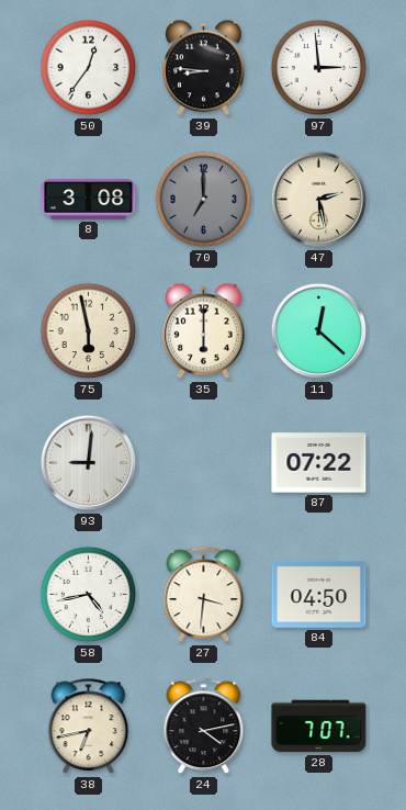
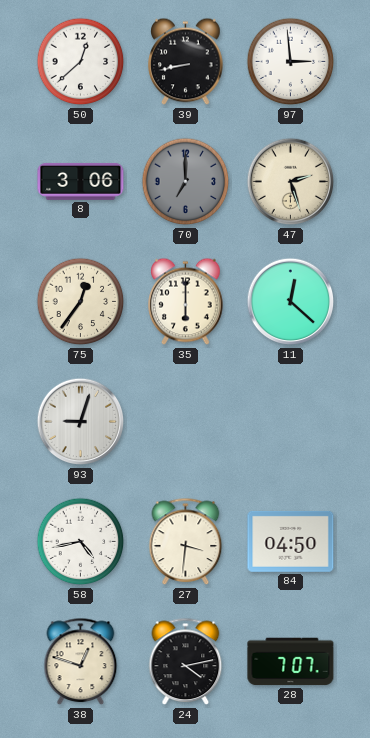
50: 12:36 -> 12:38 (81, 62)
39: 8:46 -> 8:43 (186, 62)
8: 3:08 -> 3:06 (81, 181)
47: 2:28 -> 2:27 (291, 182)
75: 5:58 -> 12:36 (81, 302)
93: 9:01 -> 9:03 (81, 422)
87: 07:22 -> none (319, 463)
38: 6:43 -> 12:48 (81, 662)
